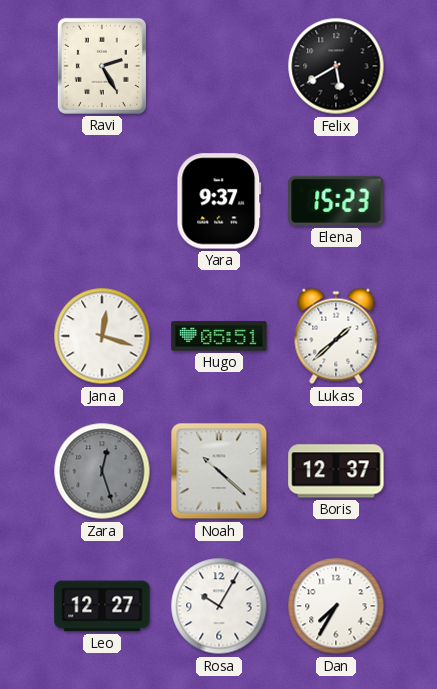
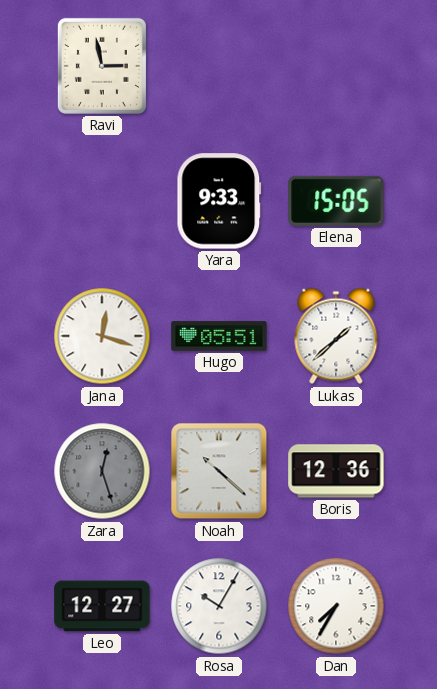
Ravi: 2:25 -> 2:58 (102, 66)
Felix: 5:40 -> none (336, 66)
Yara: 9:37 -> 9:33 (219, 201)
Elena: 15:23 -> 15:05 (336, 201)
Boris: 12:37 -> 12:36 (336, 471)
